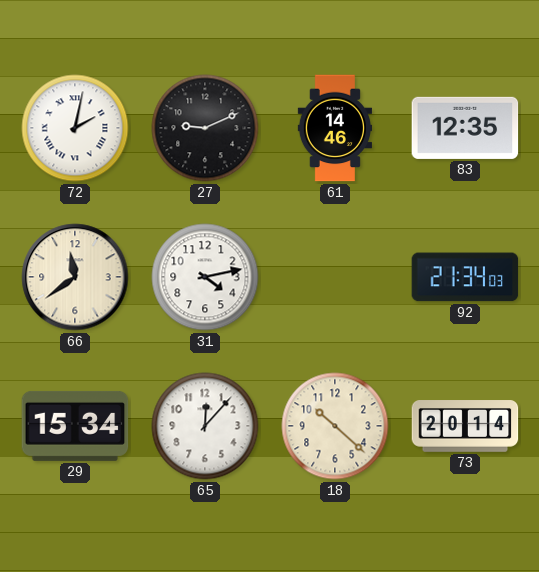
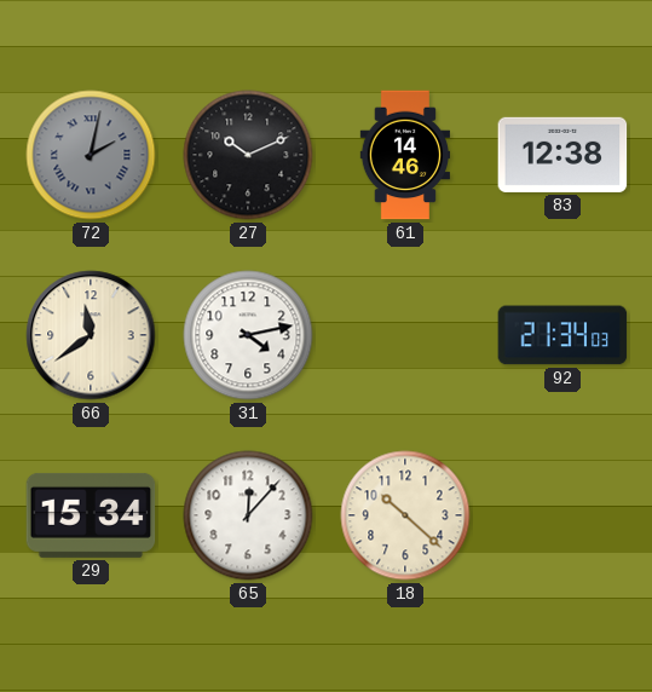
72 dial: white -> grey (91, 155)
27: 9:11 -> 10:11 (248, 155)
83: 12:35 -> 12:38 (562, 155)
73: 20:14 -> none (465, 426)
